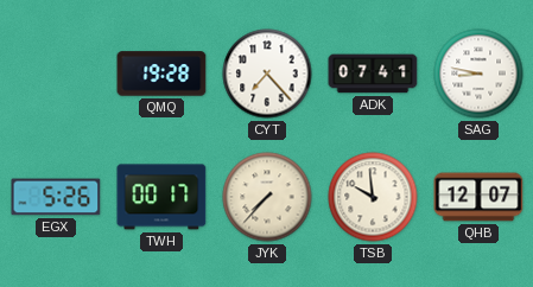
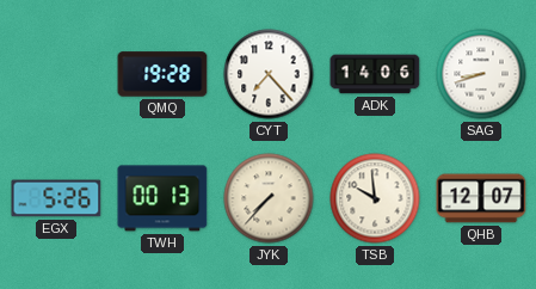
ADK: 07:41 -> 14:06 (375, 74)
SAG: 8:47 -> 8:42 (481, 74)
TWH: 00:17 -> 00:13 (162, 198)
